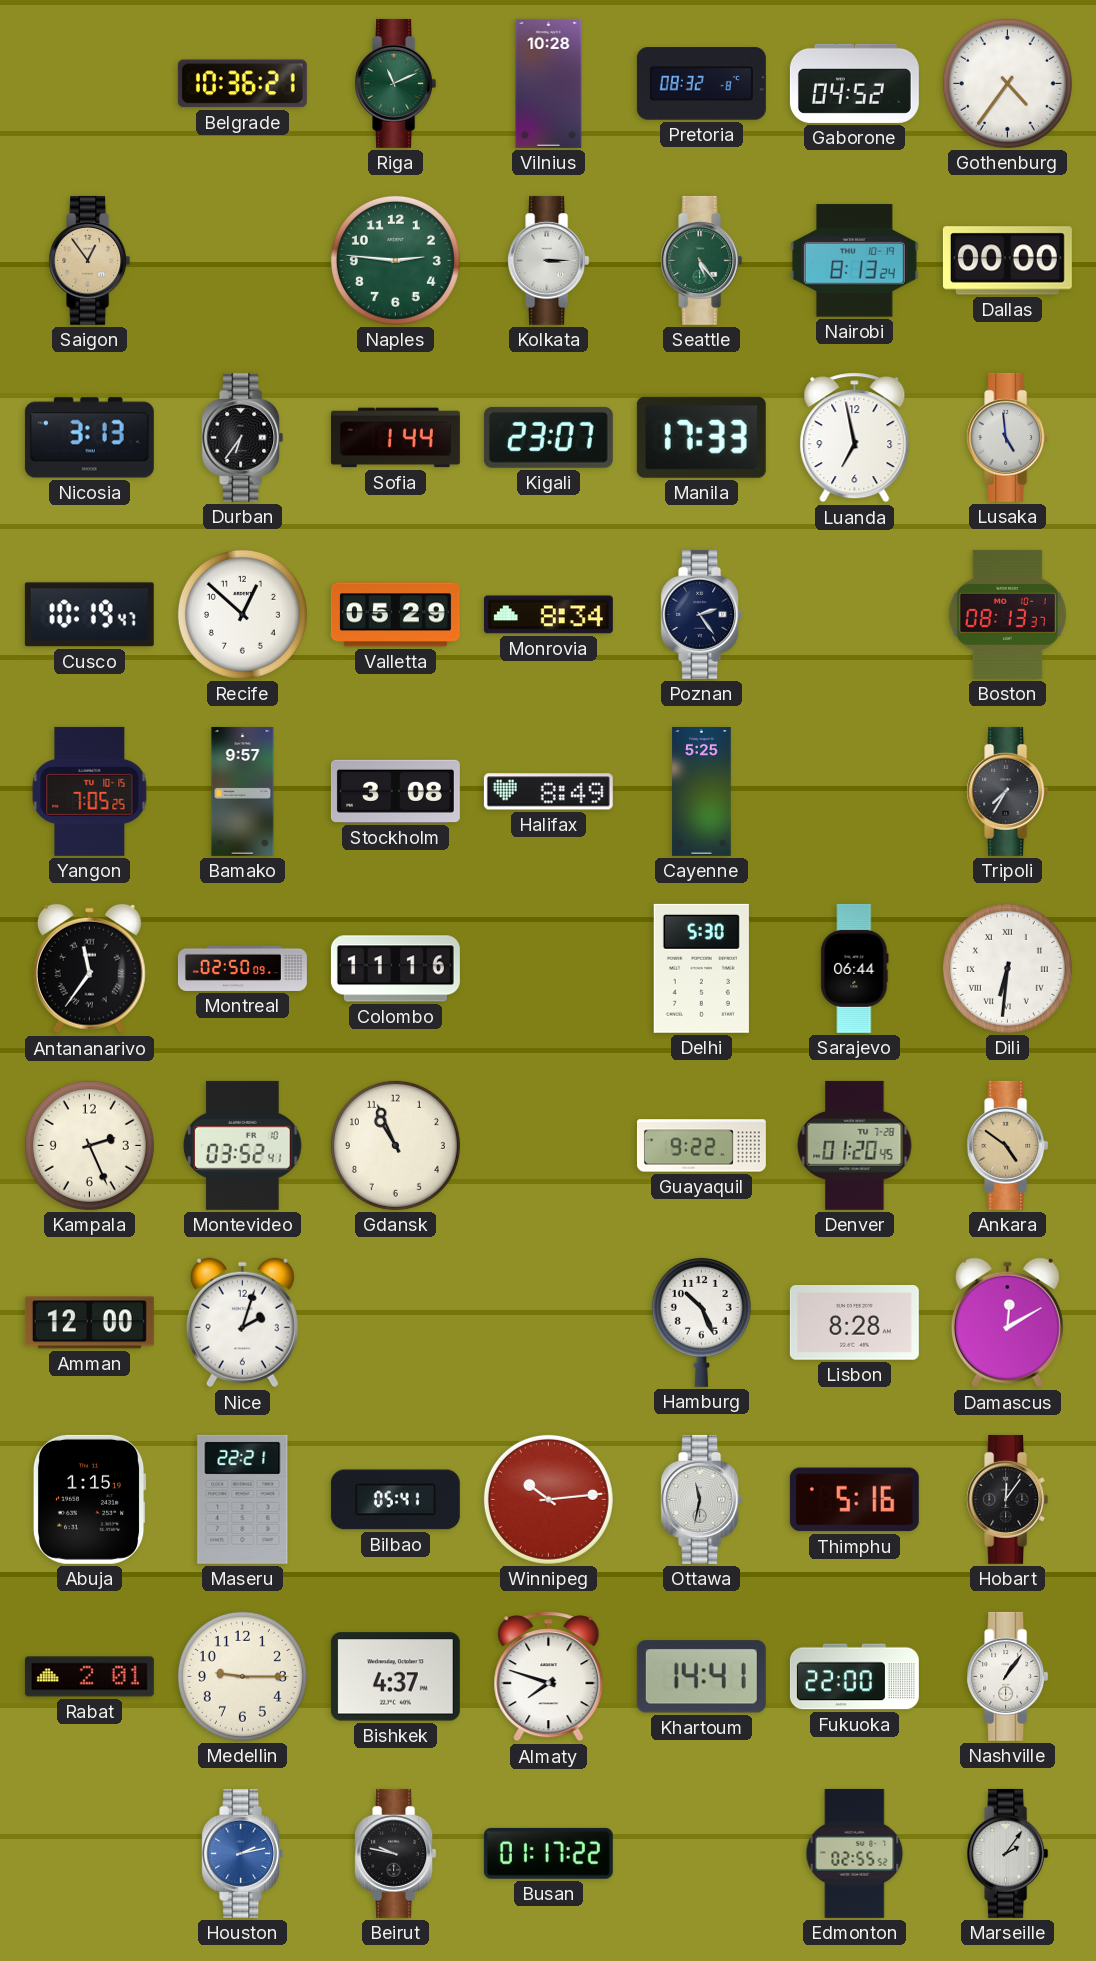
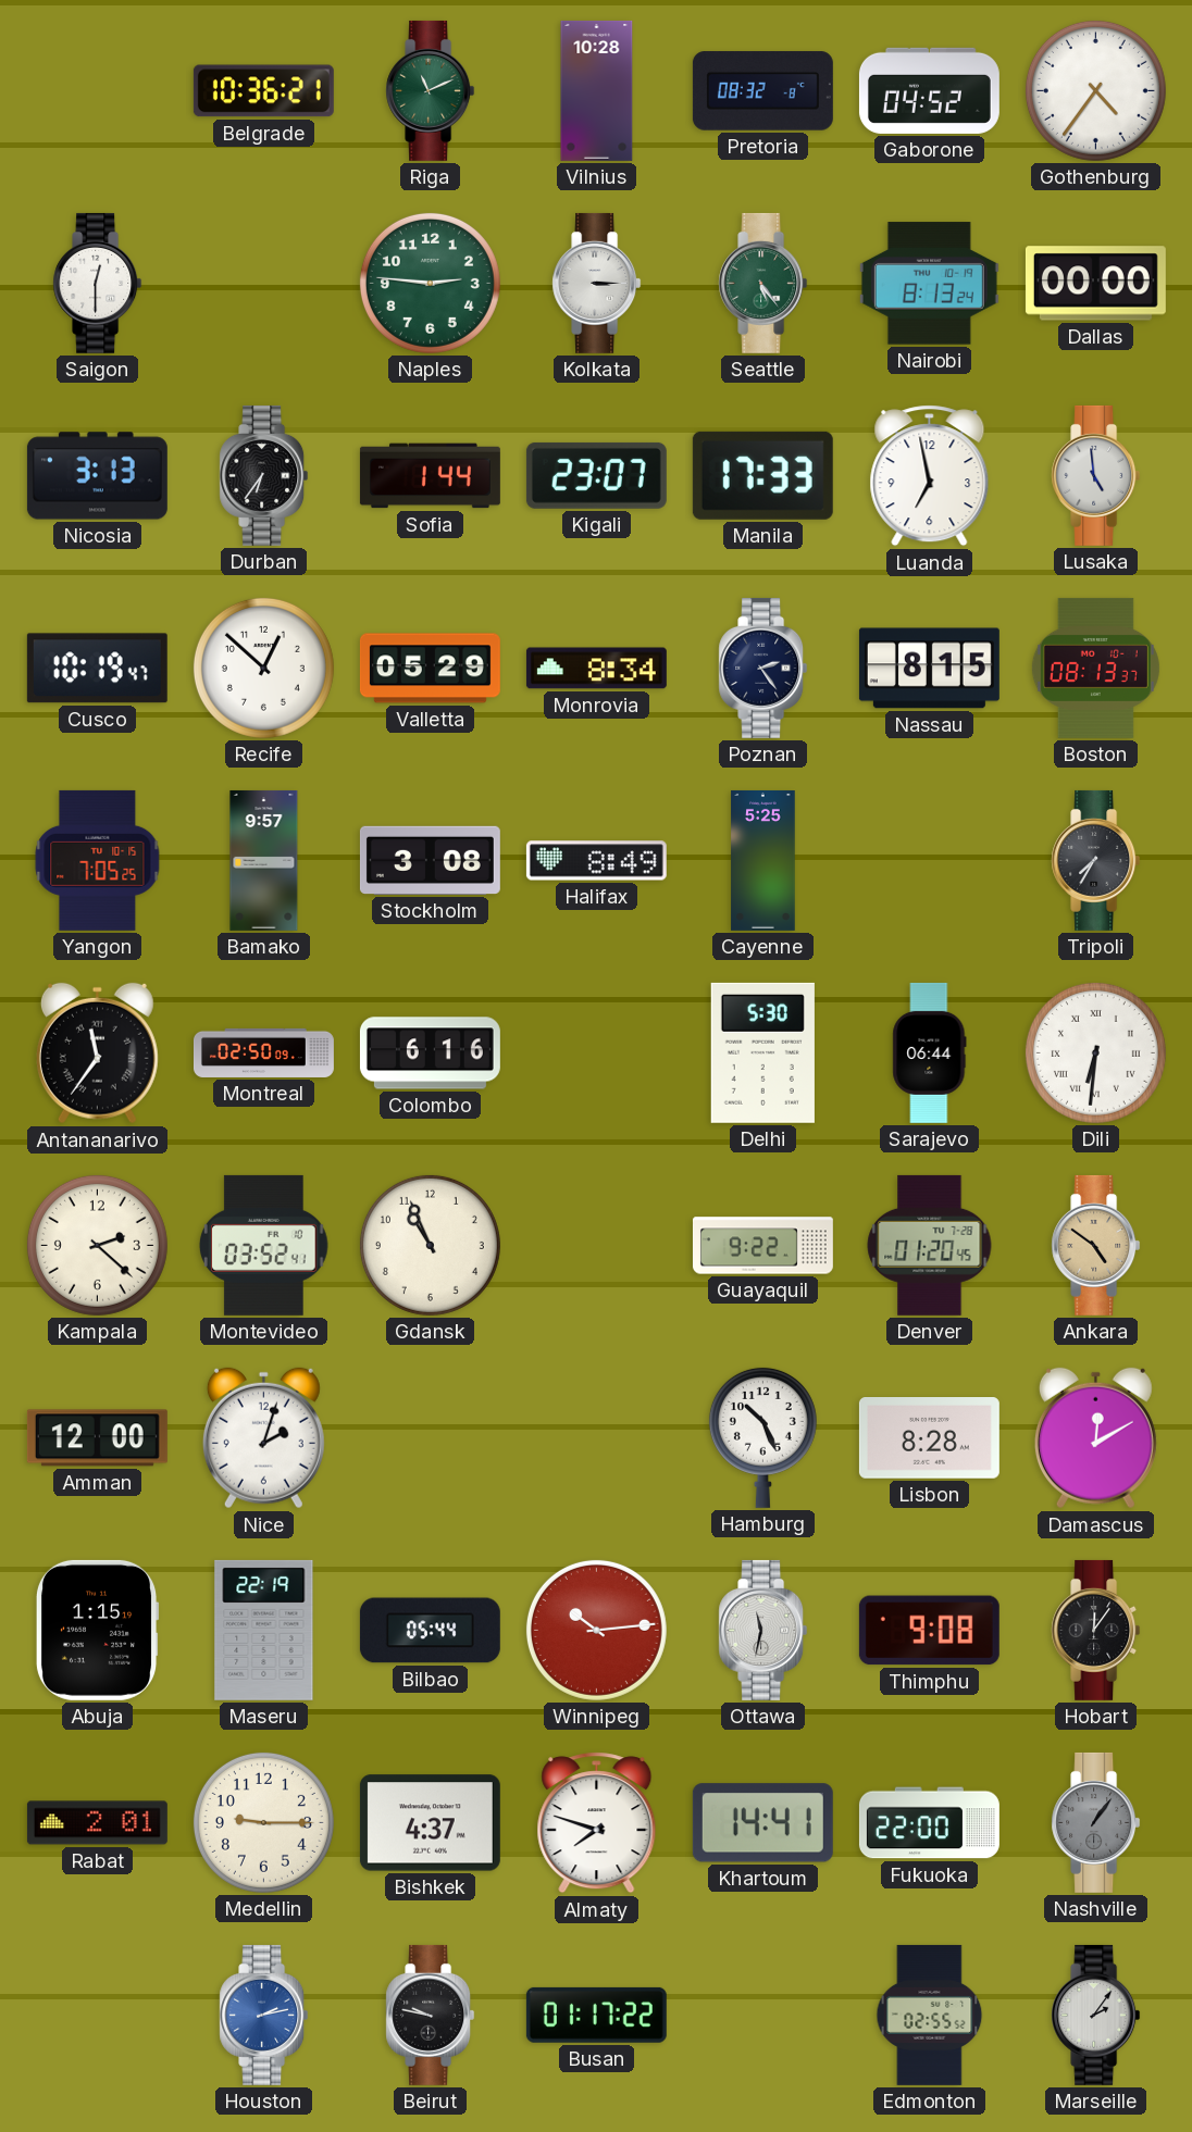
Saigon: 12:54 -> 12:30 (98, 283)
Saigon dial: champagne -> white (98, 283)
Nassau: none -> 8:15 (929, 669)
Colombo: 11:16 -> 6:16 (430, 1053)
Kampala: 2:26 -> 2:22 (97, 1245)
Maseru: 22:21 -> 22:19 (264, 1630)
Bilbao: 05:41 -> 05:44 (430, 1631)
Thimphu: 5:16 -> 9:08 (929, 1631)
Nashville dial: white -> grey (1096, 1822)
